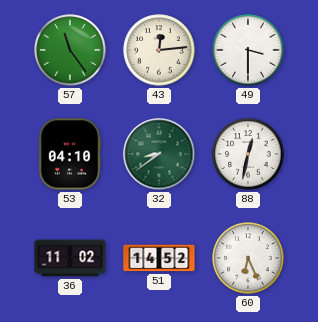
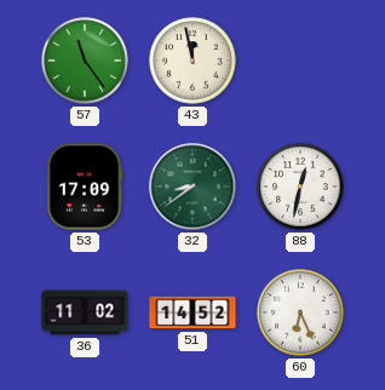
43: 12:14 -> 11:58 (192, 61)
49: 3:30 -> none (248, 50)
53: 04:10 -> 17:09 (85, 187)
